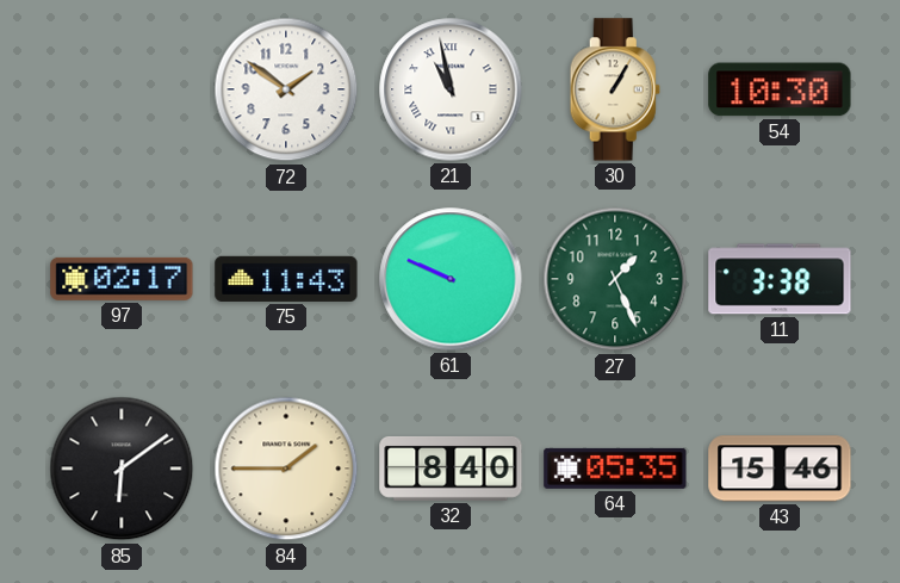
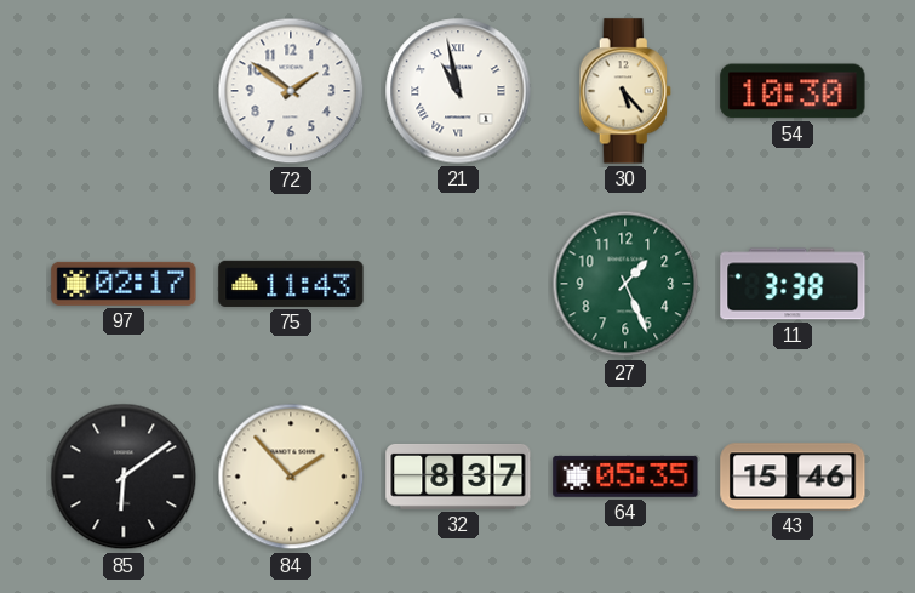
30: 1:05 -> 5:23 (625, 91)
61: 9:49 -> none (451, 279)
84: 1:45 -> 1:53 (291, 477)
32: 8:40 -> 8:37 (458, 477)
